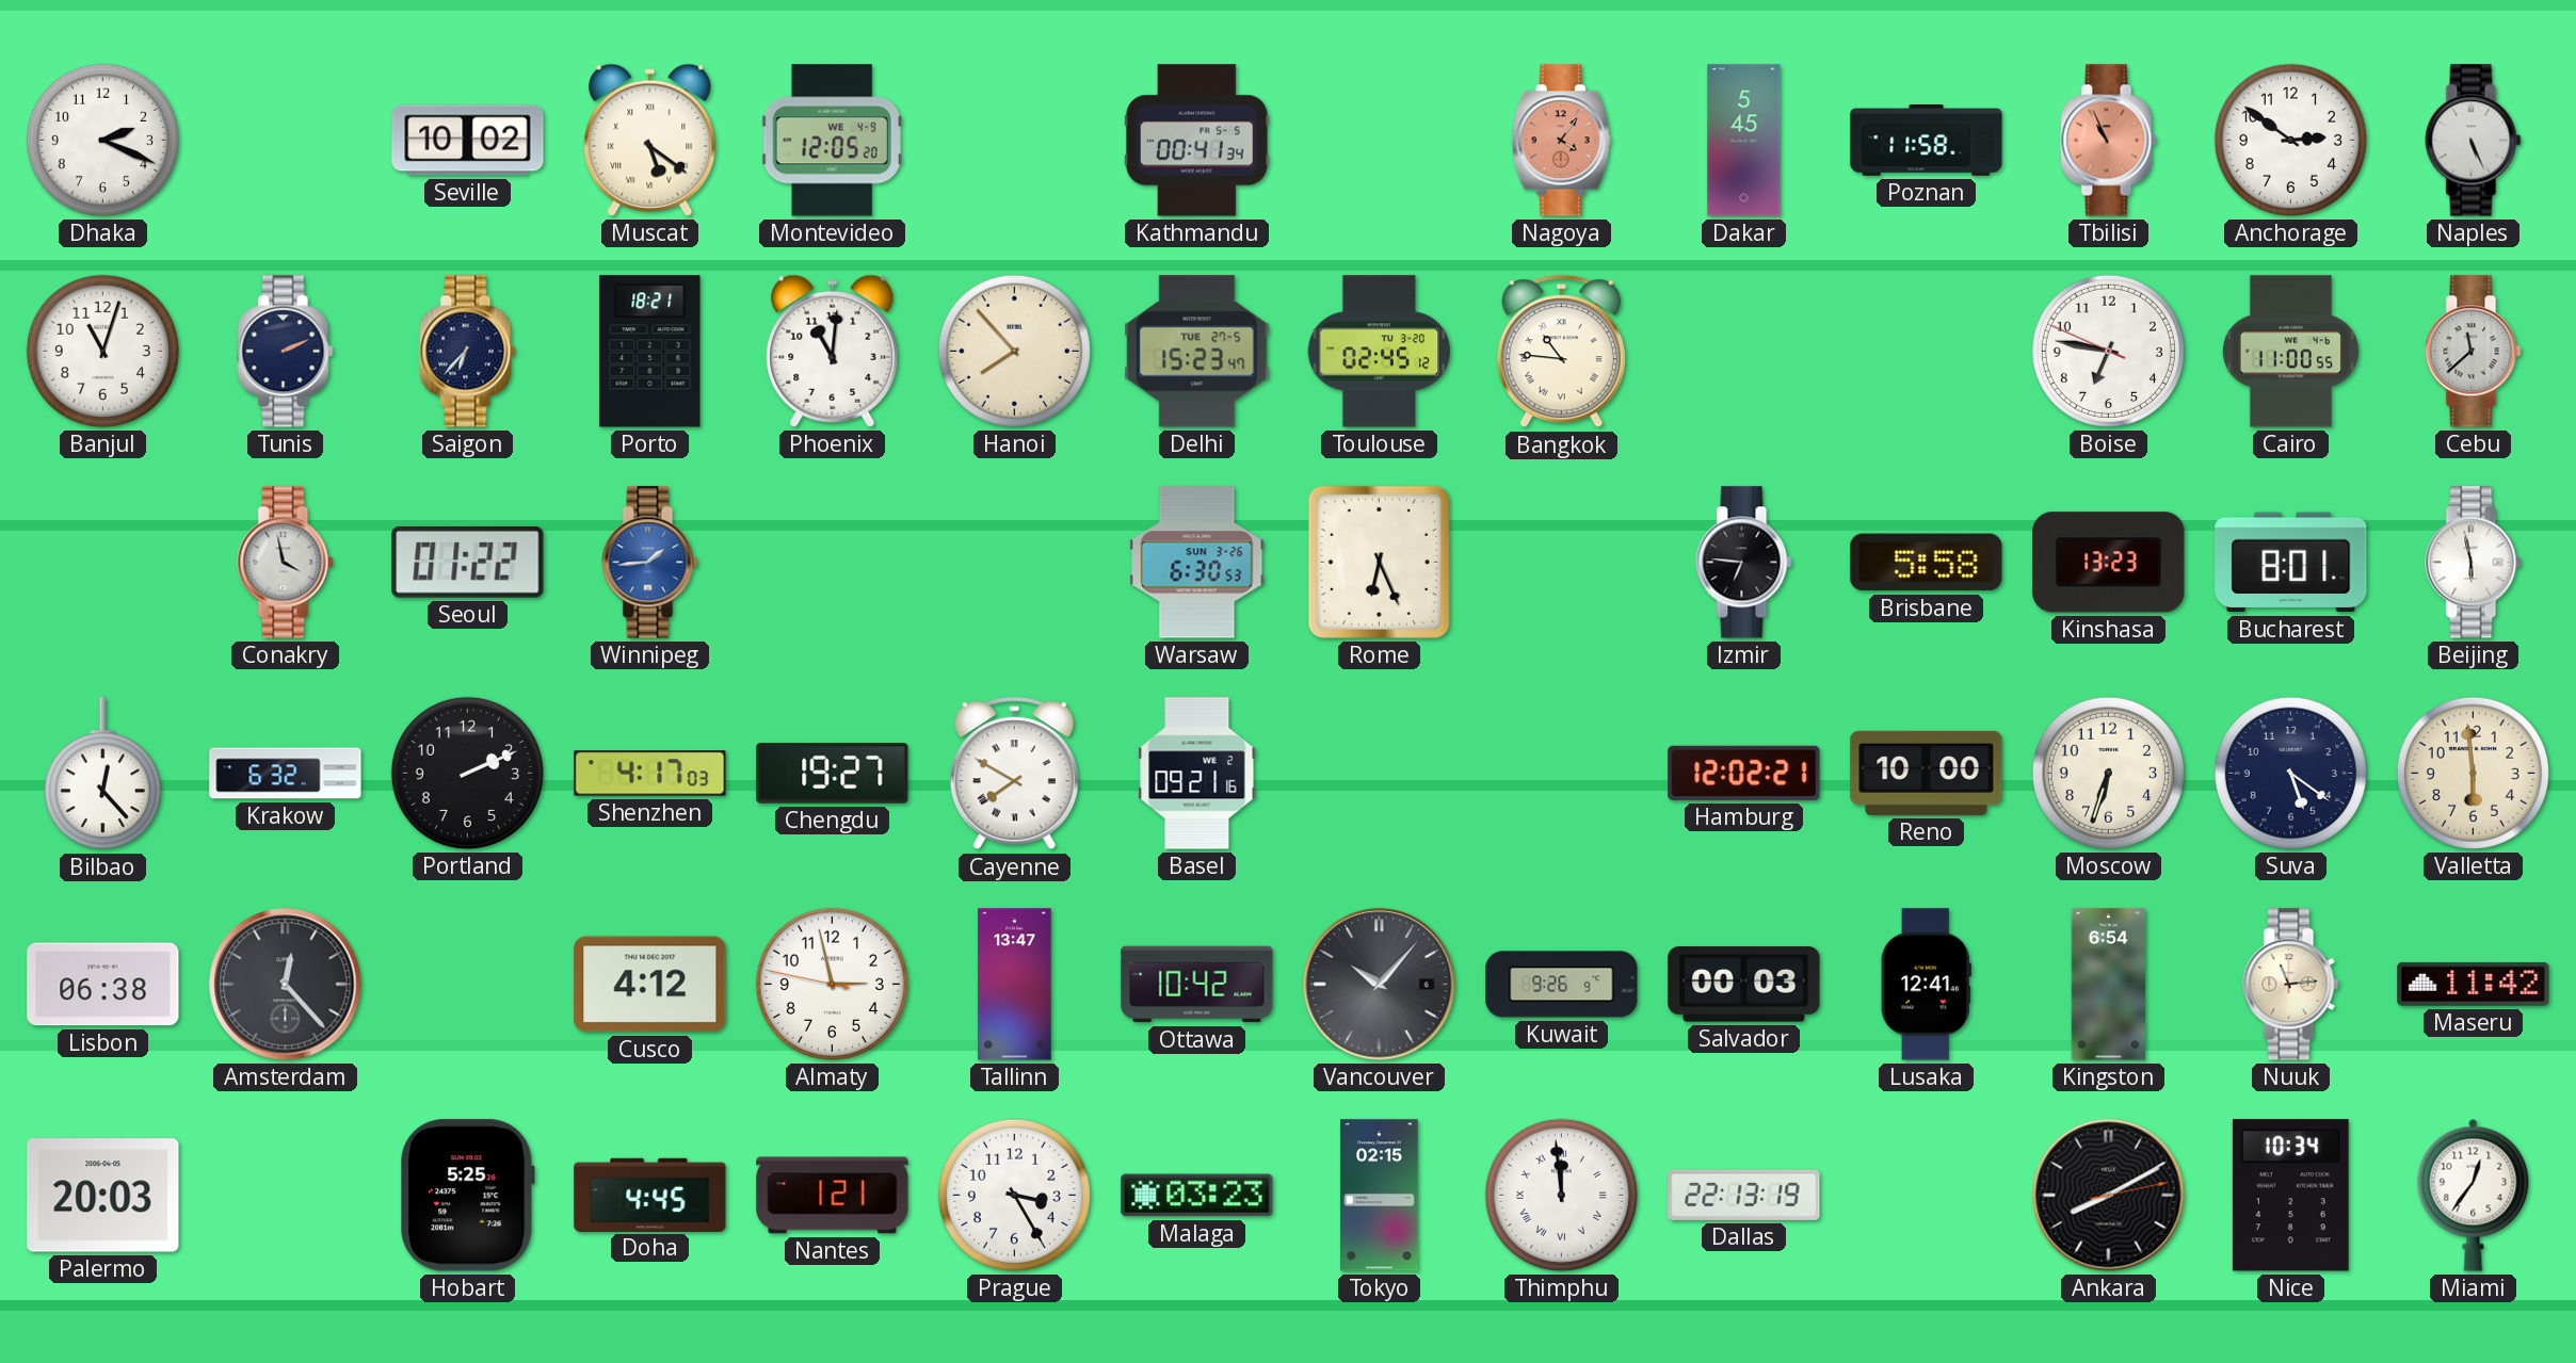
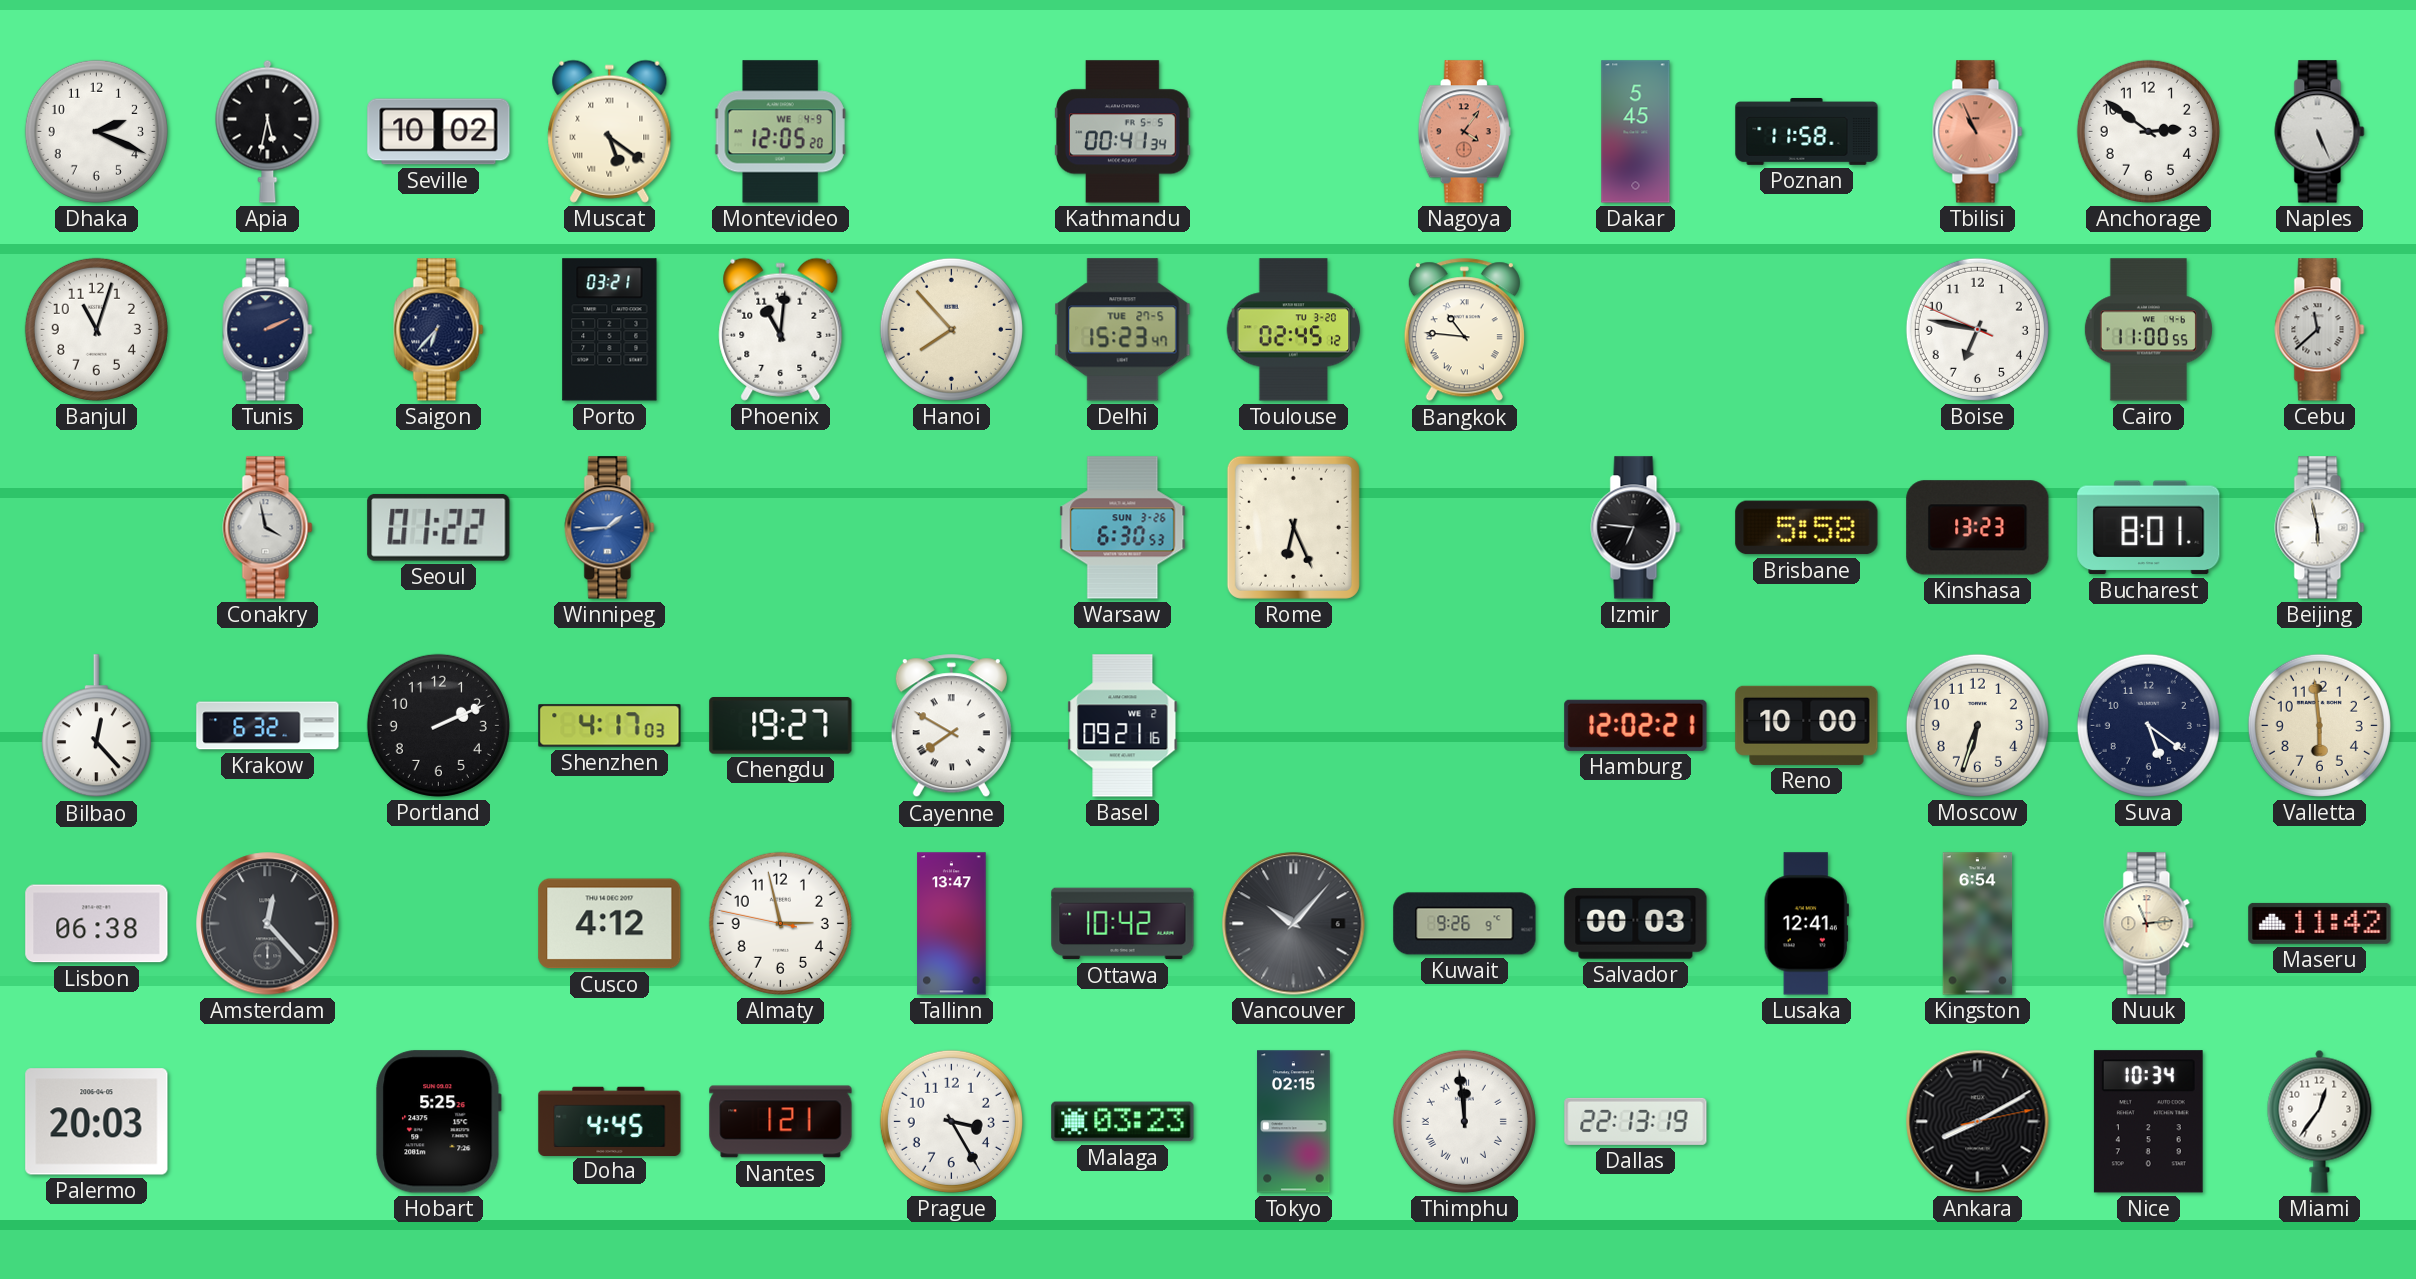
Apia: none -> 5:32 (268, 131)
Porto: 18:21 -> 03:21 (610, 330)
